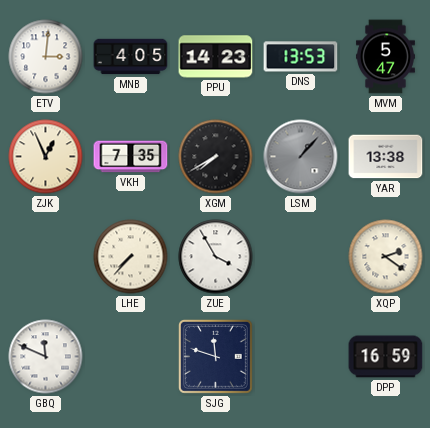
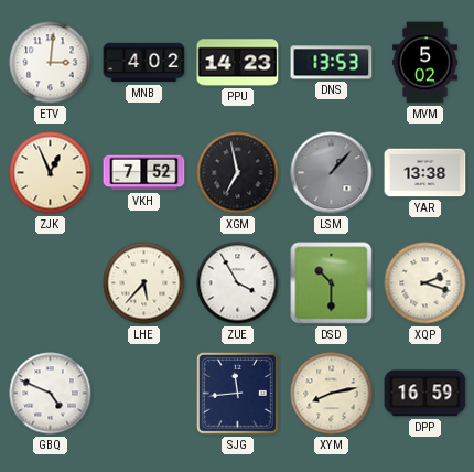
MNB: 4:05 -> 4:02 (144, 63)
MVM: 5:47 -> 5:02 (424, 63)
VKH: 7:35 -> 7:52 (144, 173)
XGM: 7:40 -> 6:58 (238, 173)
LHE: 7:37 -> 5:37 (144, 283)
DSD: none -> 10:30 (332, 283)
XQP: 2:21 -> 2:18 (425, 283)
GBQ: 11:49 -> 4:49 (51, 394)
SJG: 11:48 -> 11:44 (237, 393)
XYM: none -> 8:13 (332, 394)
